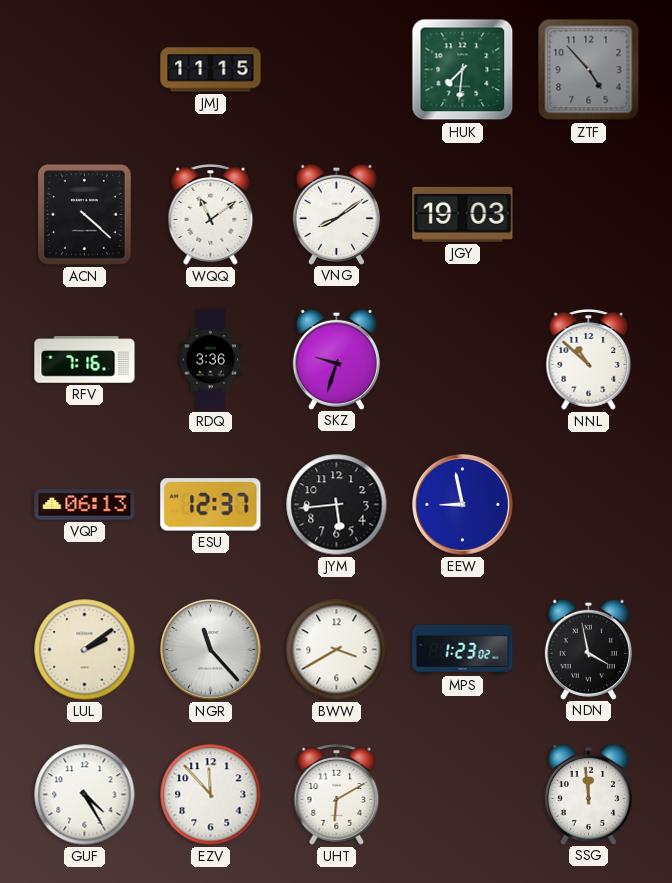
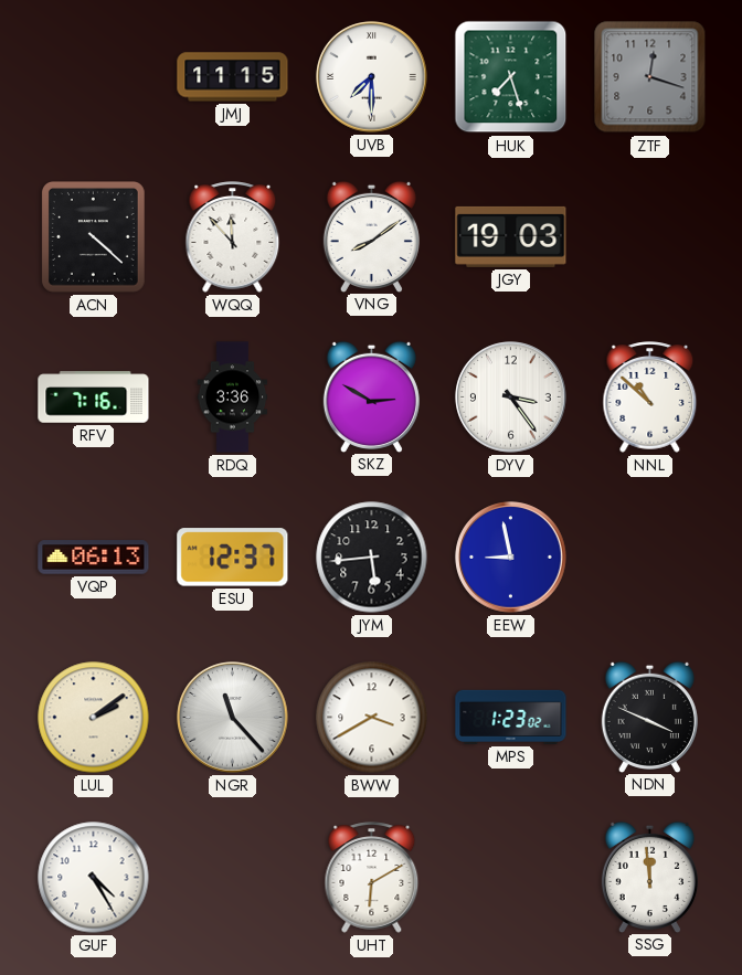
UVB: none -> 7:30 (372, 77)
HUK: 7:31 -> 7:27 (511, 77)
ZTF: 4:53 -> 12:18 (650, 77)
WQQ: 11:09 -> 11:53 (233, 237)
SKZ: 9:33 -> 2:50 (371, 396)
DYV: none -> 3:24 (511, 398)
NDN: 3:58 -> 3:49 (649, 717)
EZV: 11:53 -> none (211, 795)
